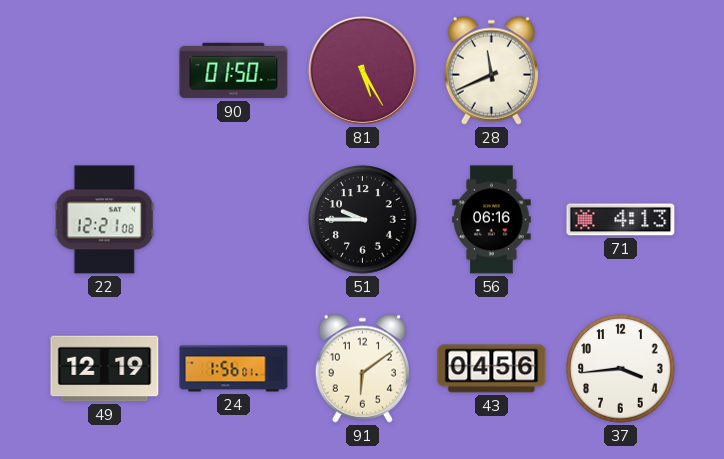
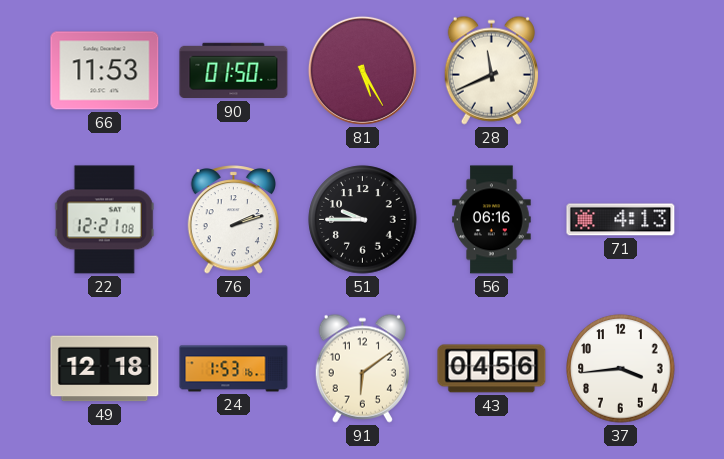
66: none -> 11:53 (105, 71)
76: none -> 2:12 (233, 220)
49: 12:19 -> 12:18 (105, 369)
24: 1:56 -> 1:53 (234, 369)
